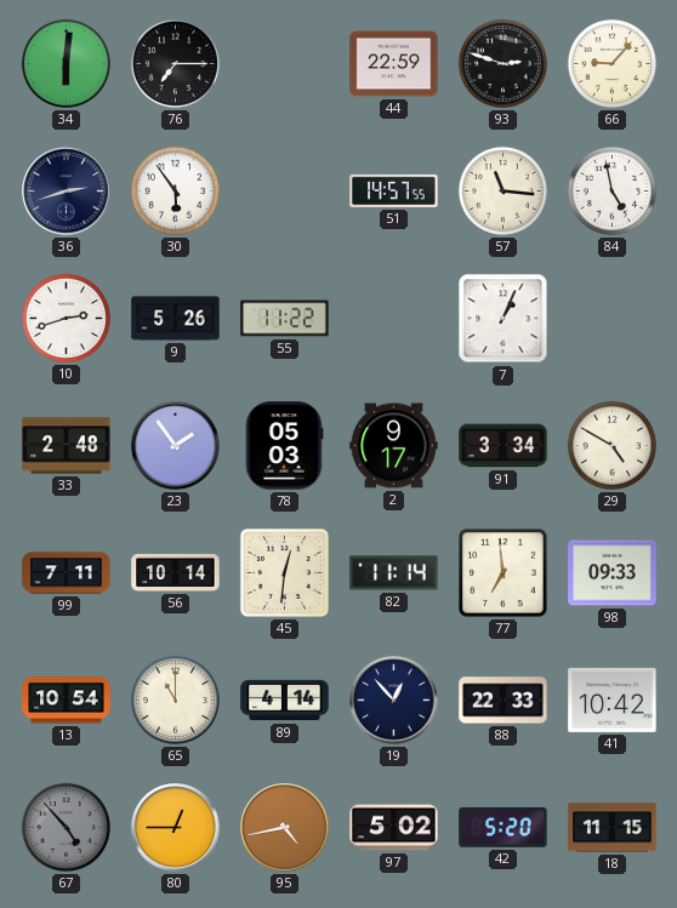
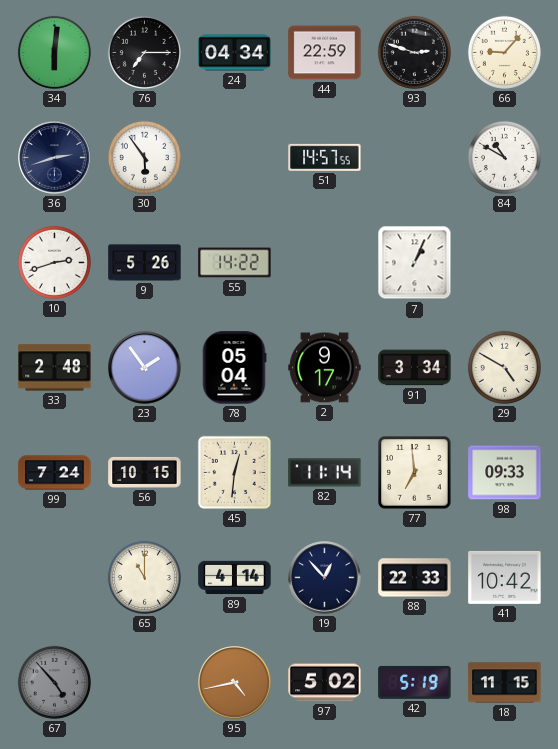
24: none -> 04:34 (235, 53)
57: 11:16 -> none (502, 190)
84: 4:58 -> 10:50 (504, 157)
55: 11:22 -> 14:22 (235, 263)
78: 05:03 -> 05:04 (234, 368)
99: 7:11 -> 7:24 (55, 473)
56: 10:14 -> 10:15 (145, 472)
13: 10:54 -> none (67, 701)
80: 12:45 -> none (176, 828)
42: 5:20 -> 5:19 (415, 682)
